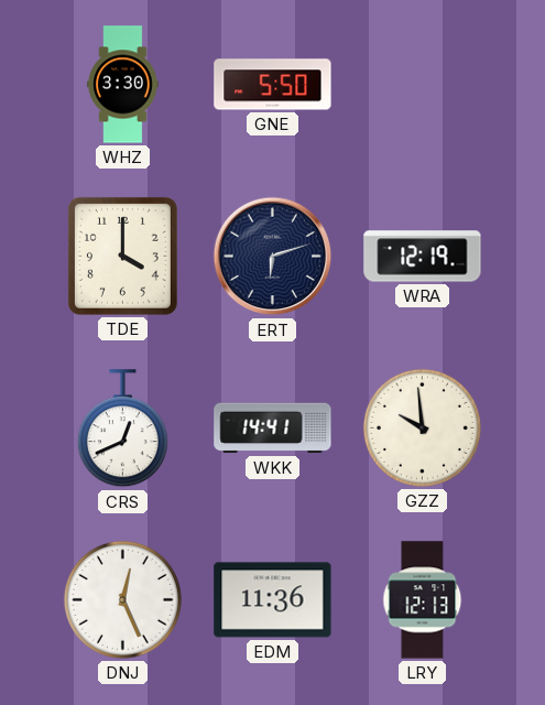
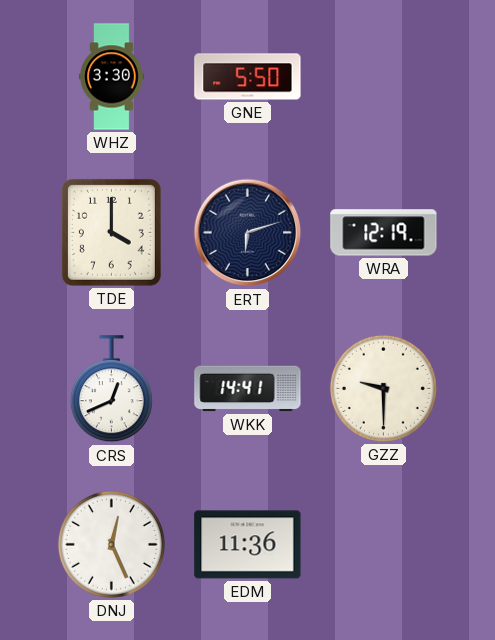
GZZ: 9:59 -> 9:30 (383, 388)
LRY: 12:13 -> none (423, 600)
